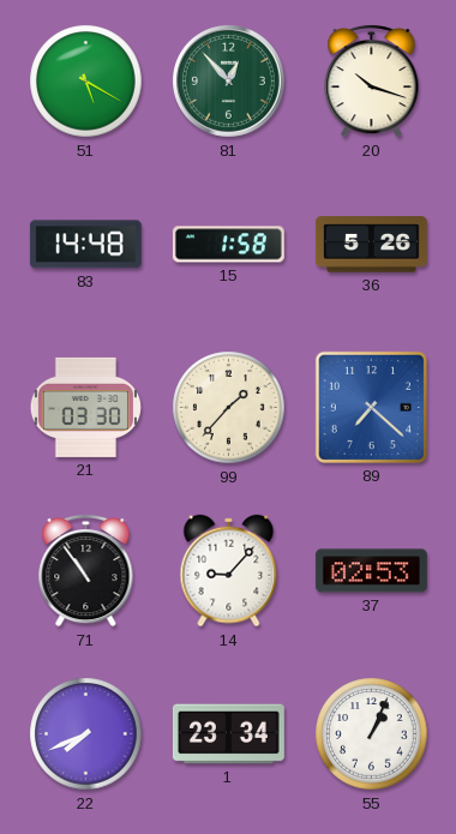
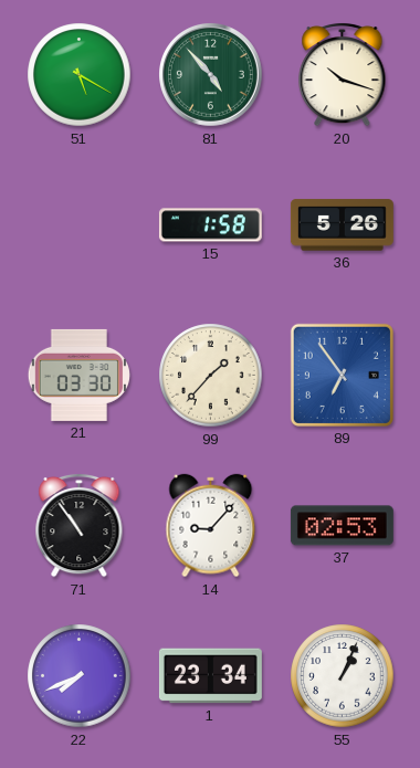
81: 12:53 -> 4:53 (211, 75)
83: 14:48 -> none (85, 245)
89: 7:22 -> 6:54 (342, 375)
